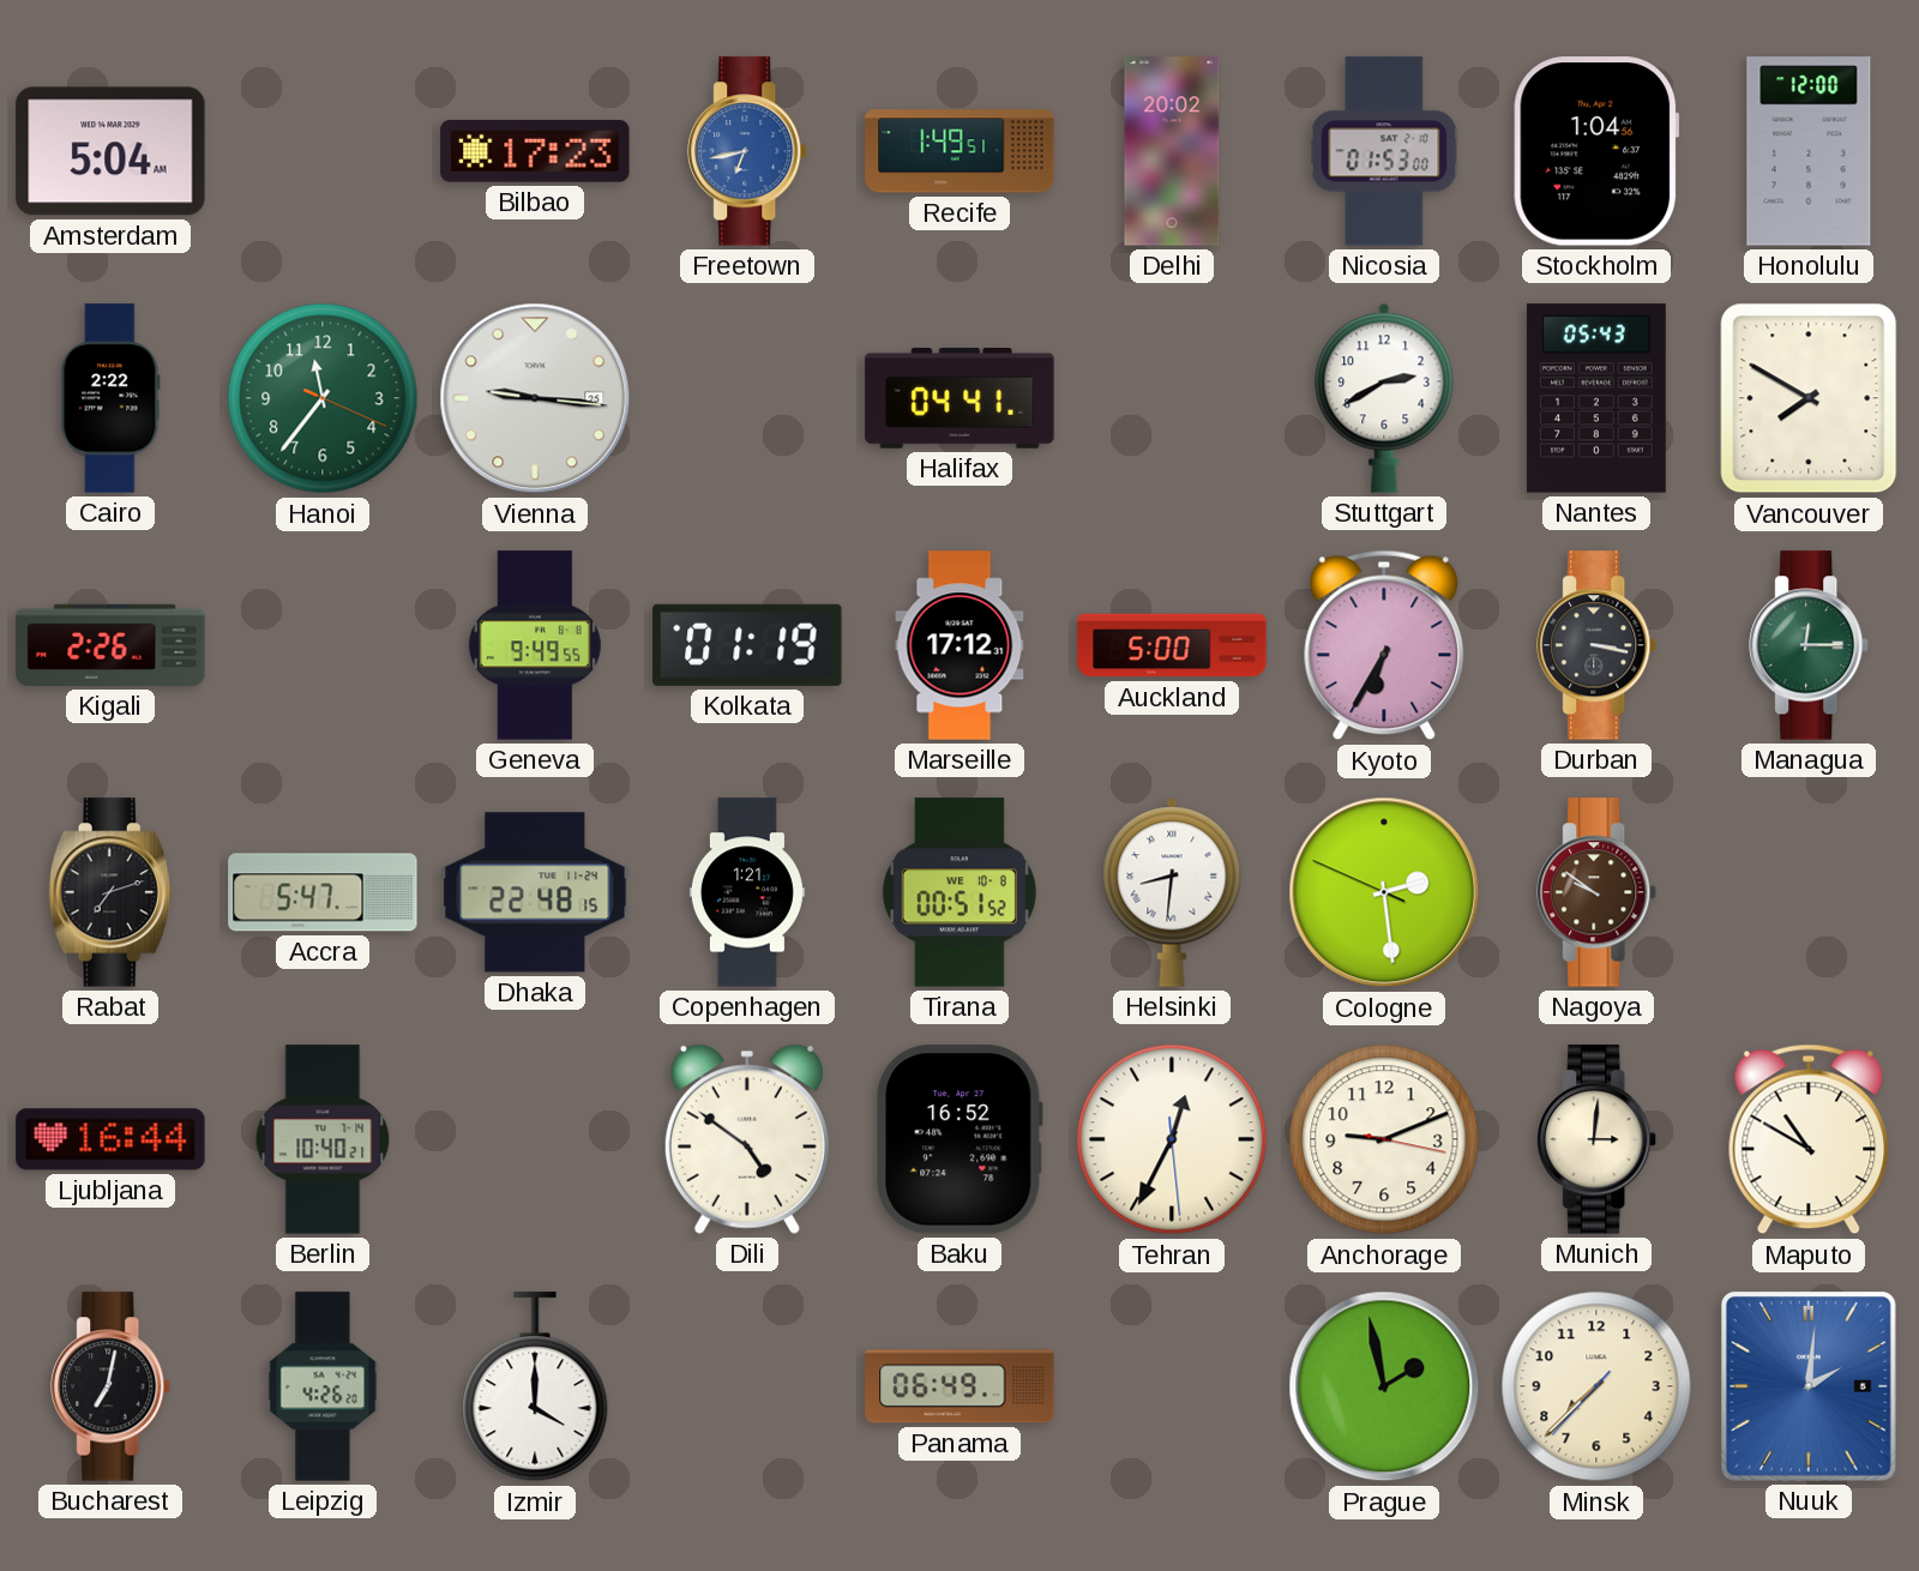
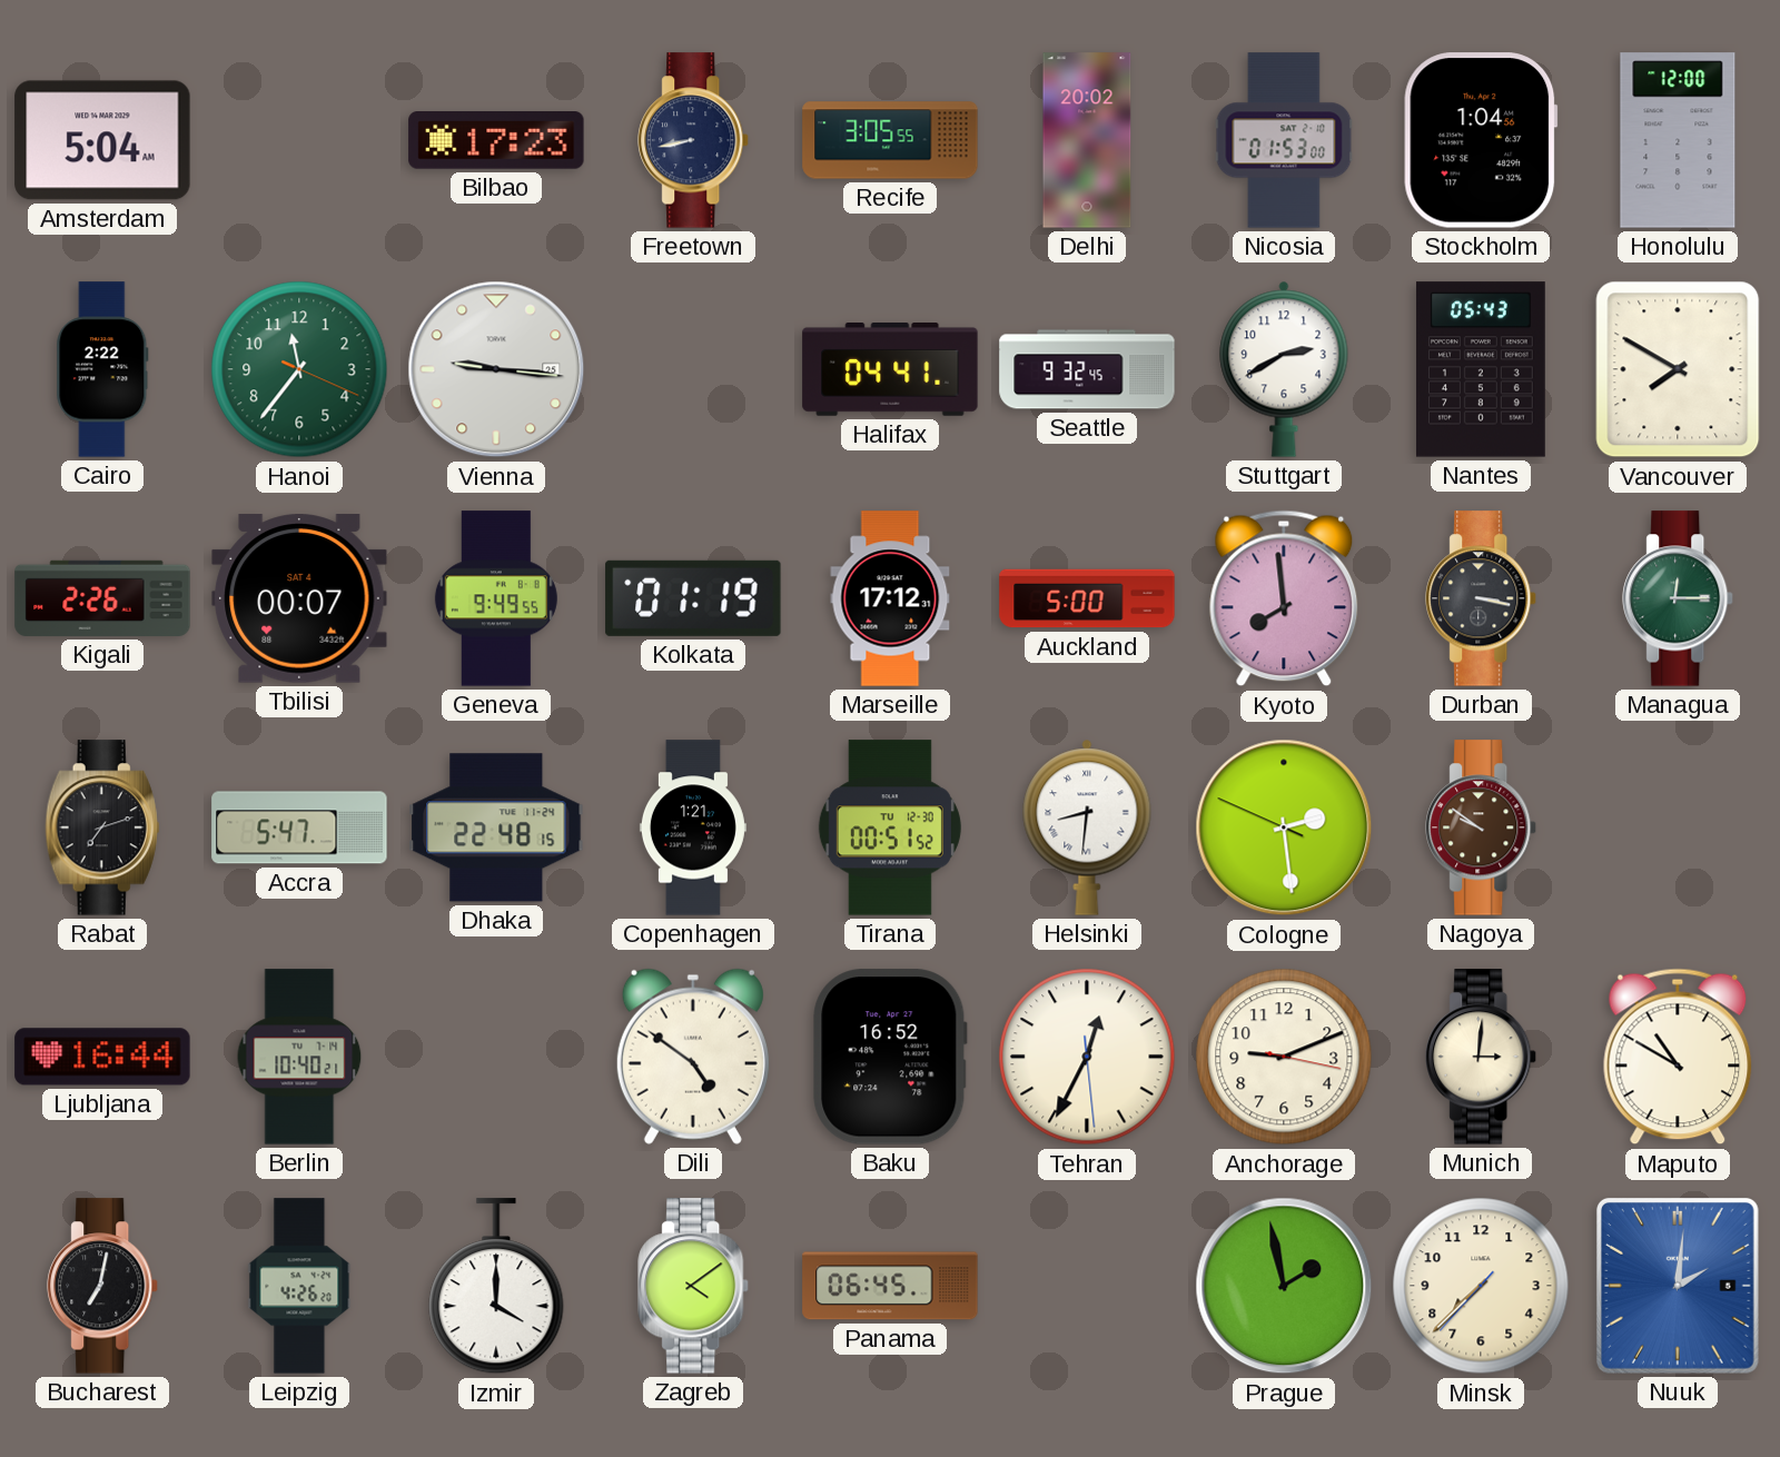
Freetown: 6:43 -> 8:43 (694, 140)
Freetown dial: blue -> navy (694, 140)
Recife: 1:49 -> 3:05 (890, 140)
Seattle: none -> 9:32 (1087, 369)
Tbilisi: none -> 00:07 (299, 598)
Kyoto: 6:35 -> 7:59 (1284, 598)
Tirana date: WE 10-8 -> TU 12-30 (890, 827)
Zagreb: none -> 4:09 (694, 1286)
Panama: 06:49 -> 06:45 (890, 1286)
